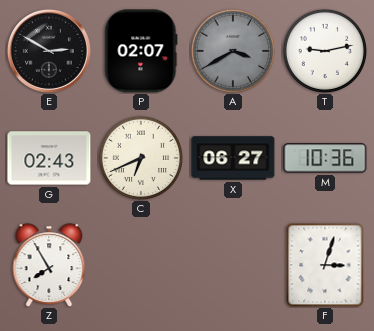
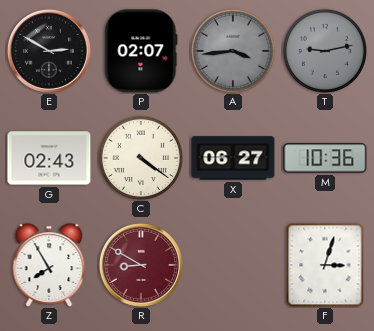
A: 3:40 -> 3:44 (232, 50)
T dial: white -> grey (324, 50)
C: 6:41 -> 4:21 (140, 157)
R: none -> 8:50 (141, 265)
